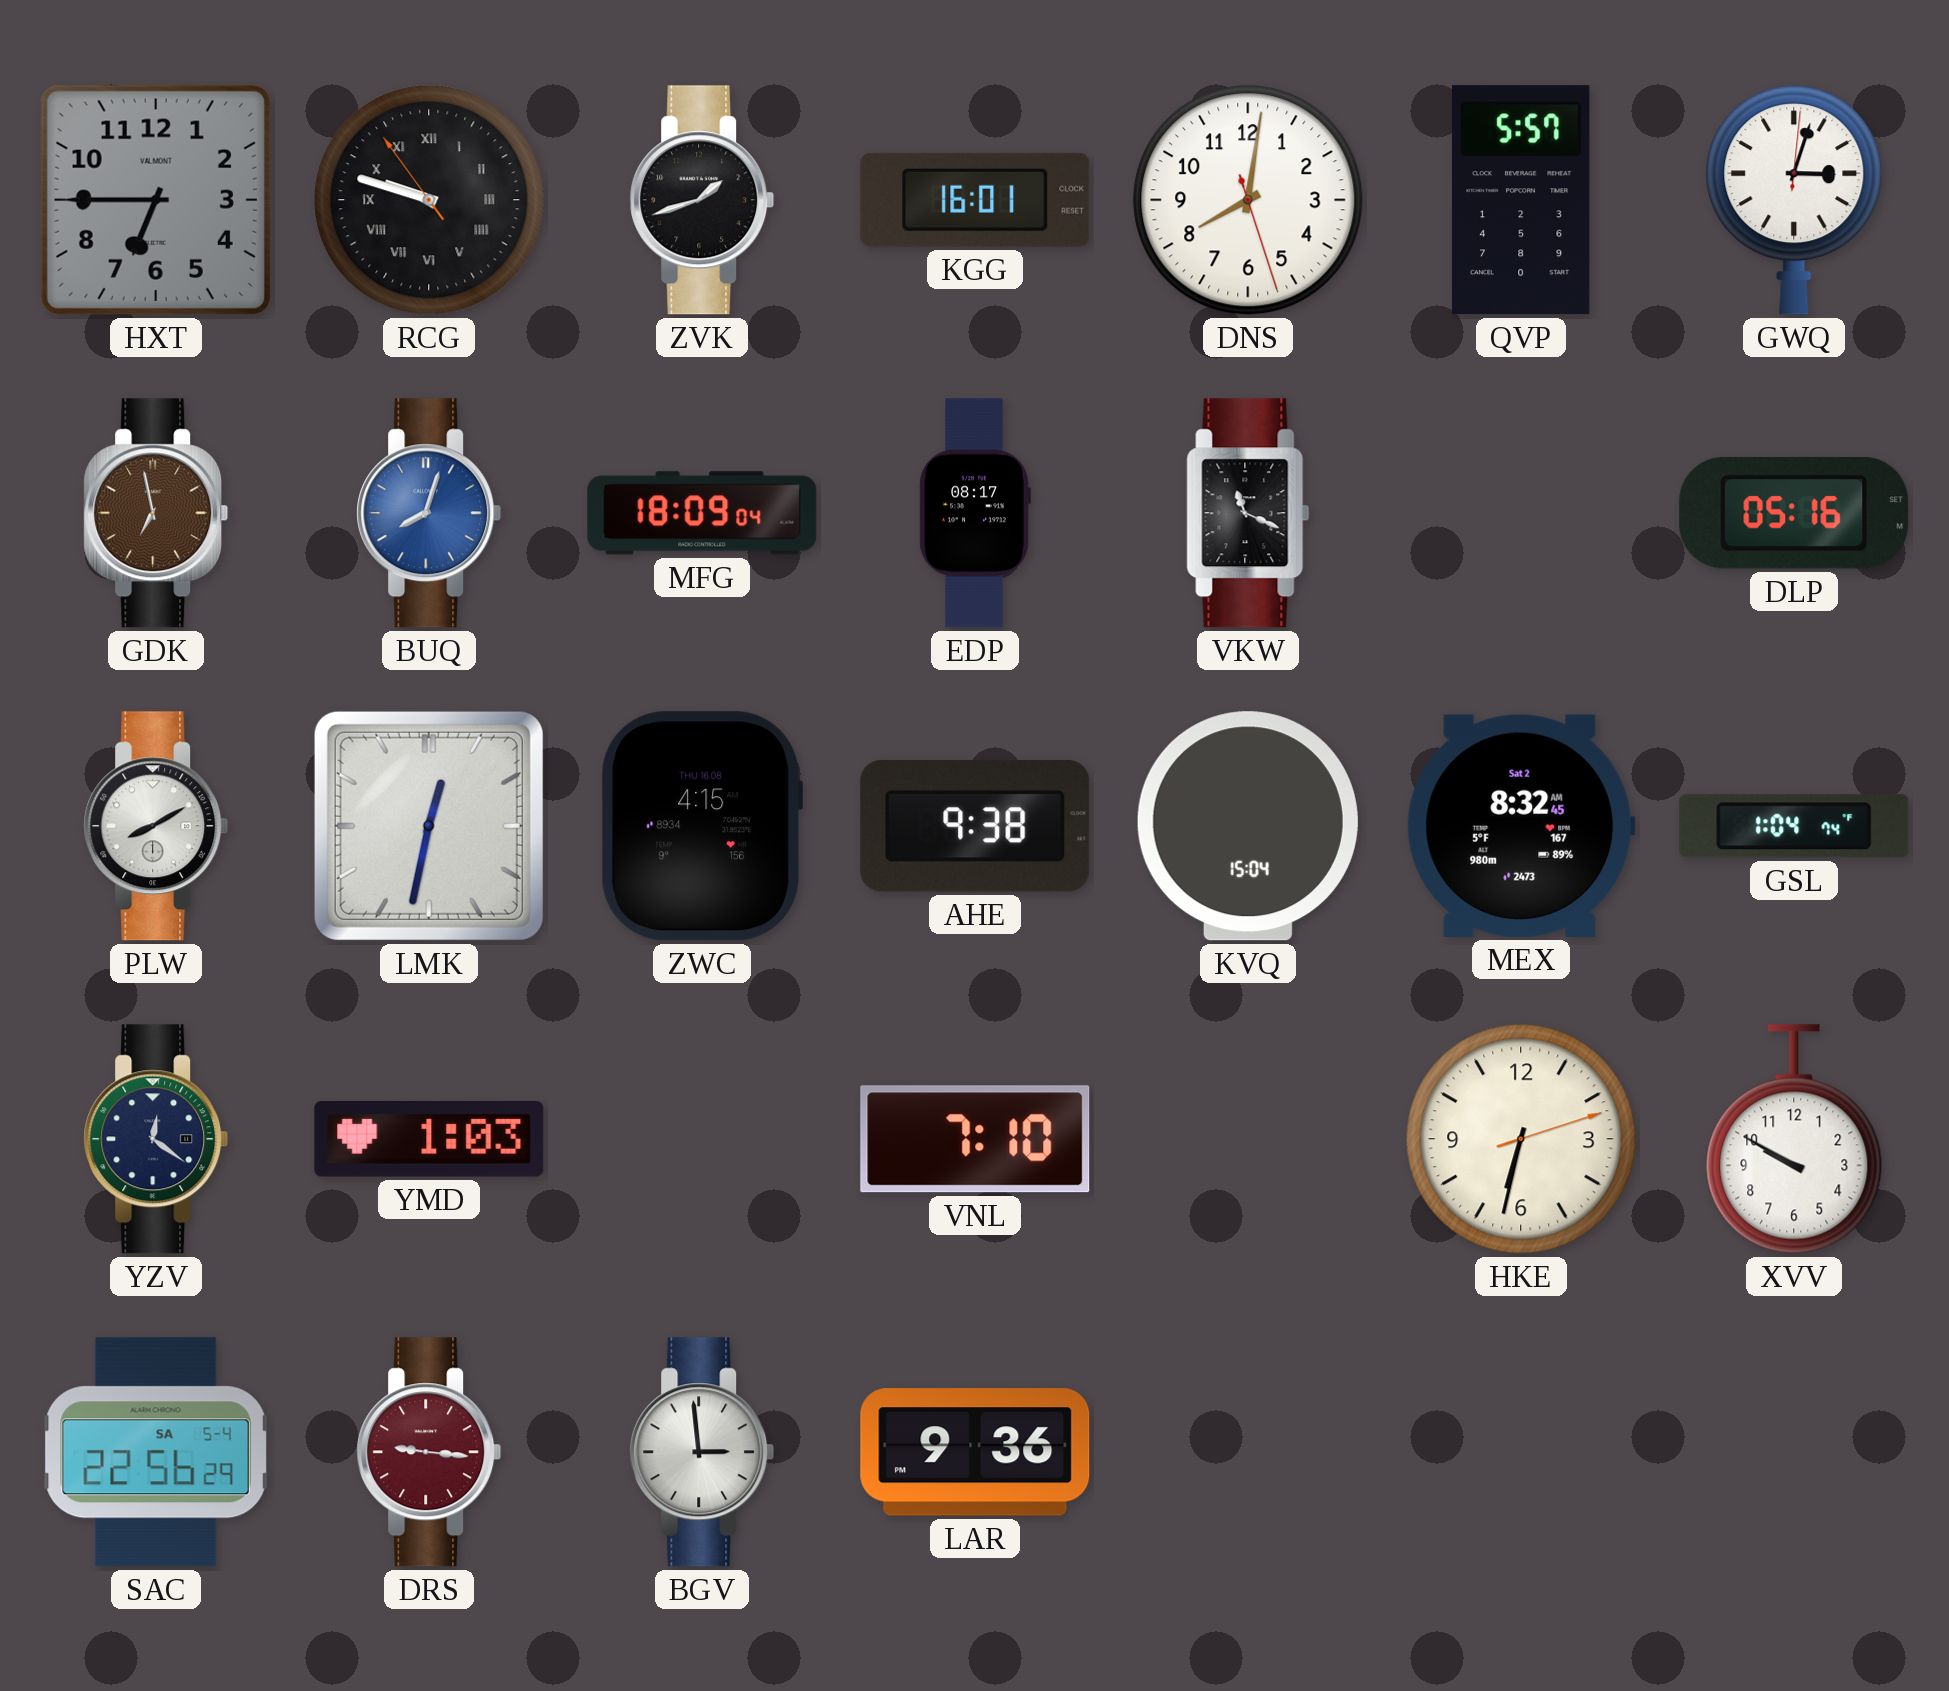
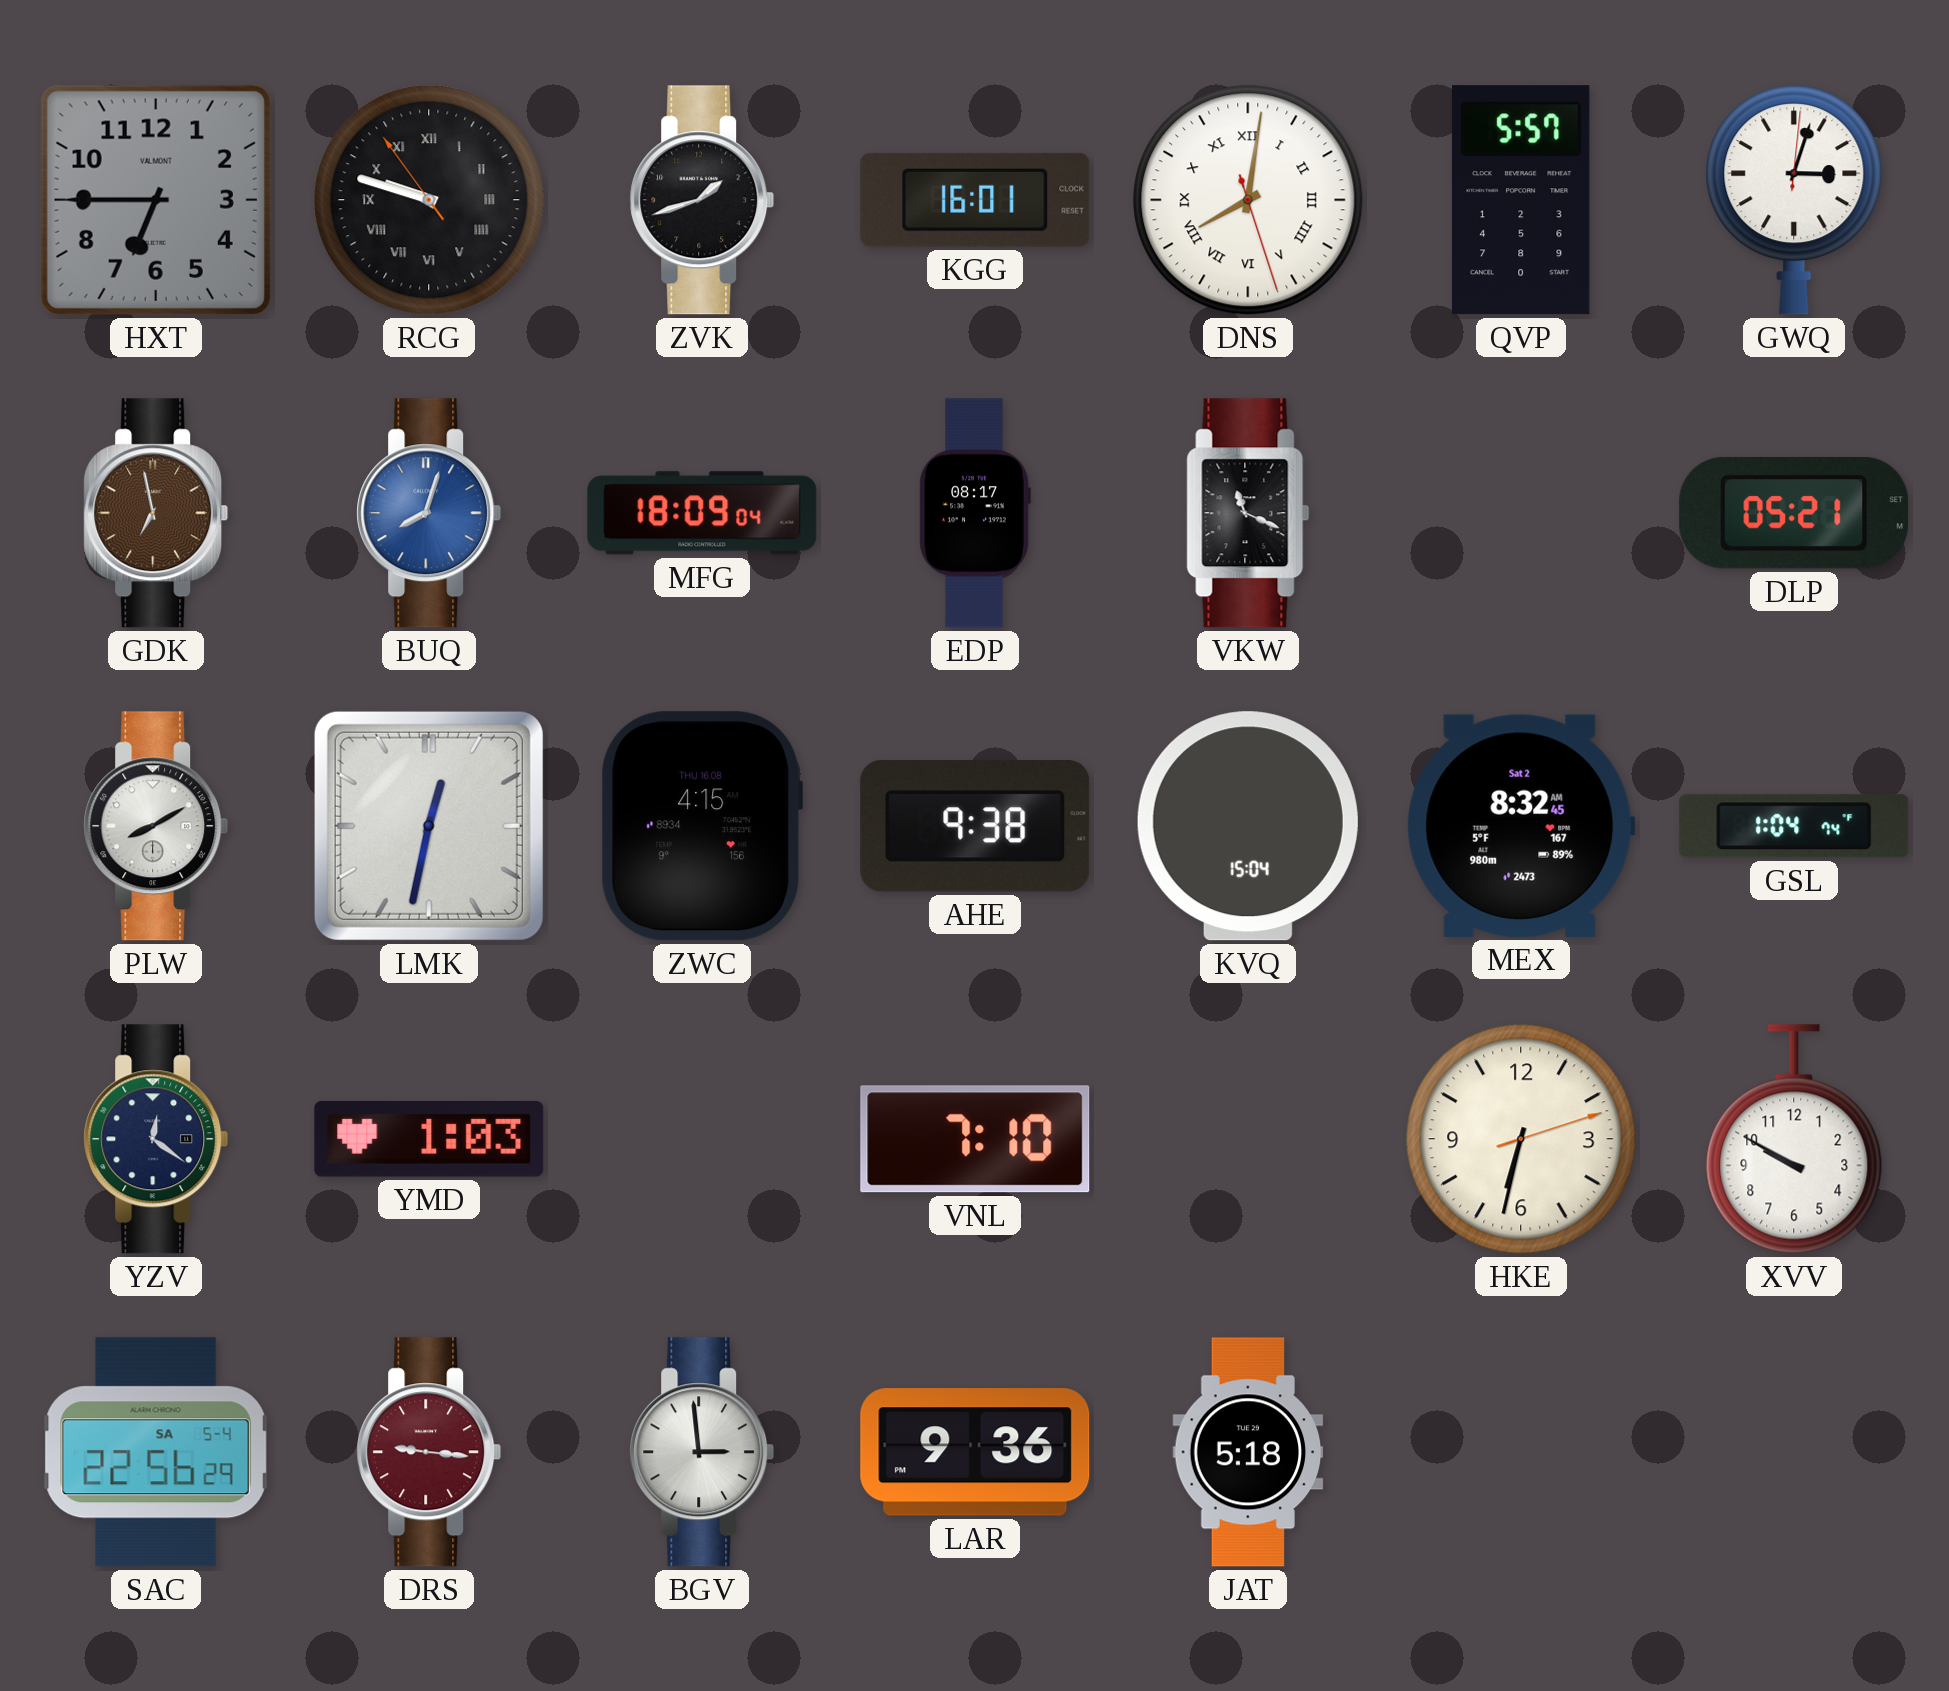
DNS numerals: Arabic -> Roman (1248, 200)
DLP: 05:16 -> 05:21 (1794, 513)
JAT: none -> 5:18 (1248, 1452)
